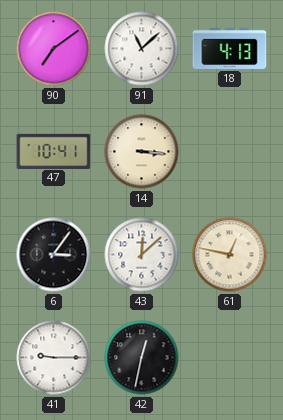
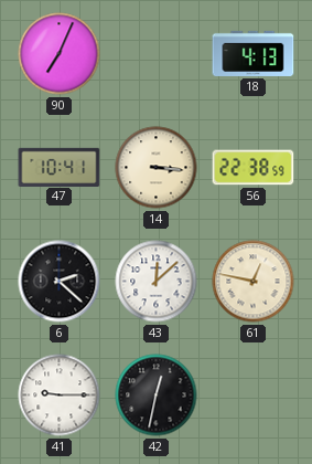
90: 7:09 -> 7:04 (60, 54)
91: 11:08 -> none (142, 49)
56: none -> 22:38 (254, 168)
6: 3:06 -> 2:22 (60, 282)
